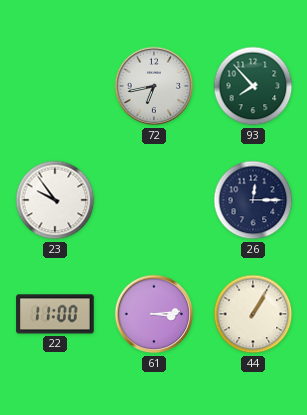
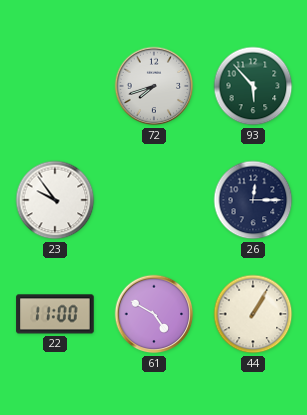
72: 6:43 -> 7:42 (154, 86)
93: 7:53 -> 5:53 (253, 86)
61: 3:14 -> 4:50 (154, 314)
